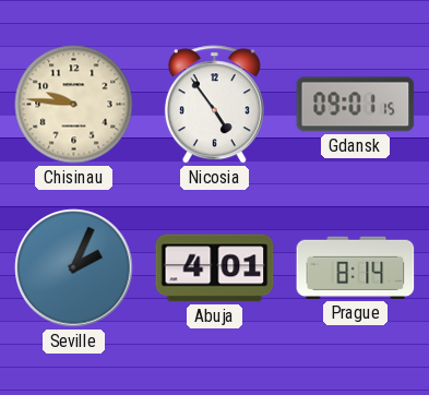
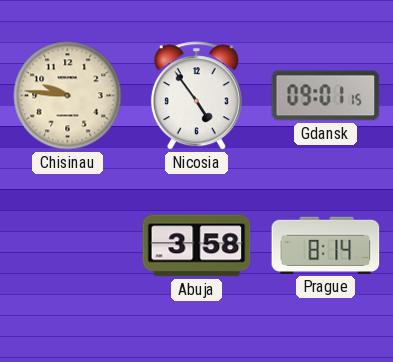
Seville: 2:04 -> none (74, 268)
Abuja: 4:01 -> 3:58 (197, 246)
